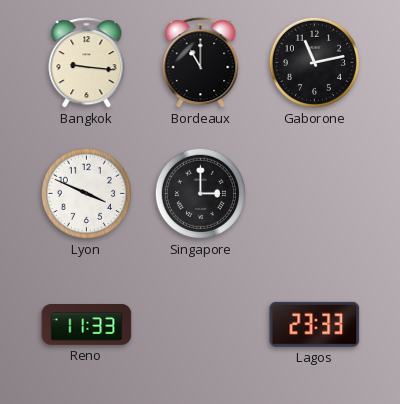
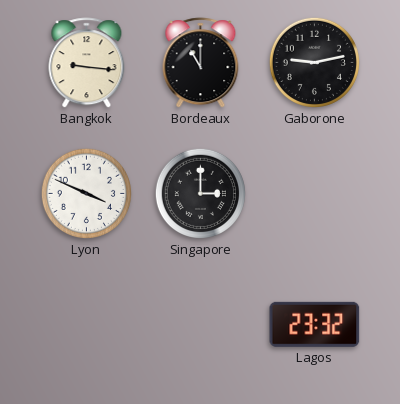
Gaborone: 11:13 -> 9:13 (314, 62)
Reno: 11:33 -> none (87, 324)
Lagos: 23:33 -> 23:32 (315, 324)
